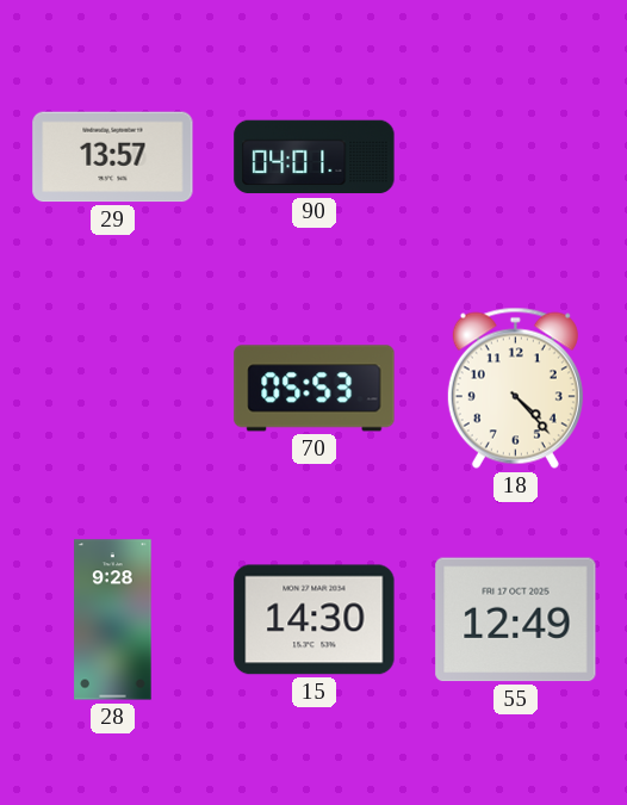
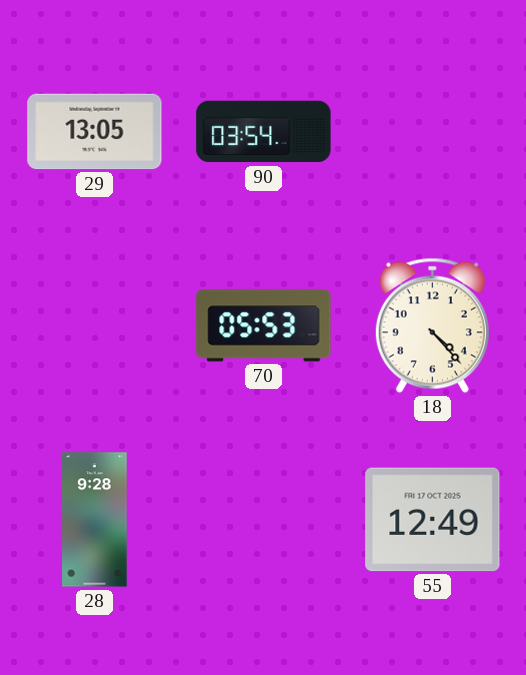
29: 13:57 -> 13:05 (95, 132)
90: 04:01 -> 03:54 (264, 132)
15: 14:30 -> none (315, 620)
